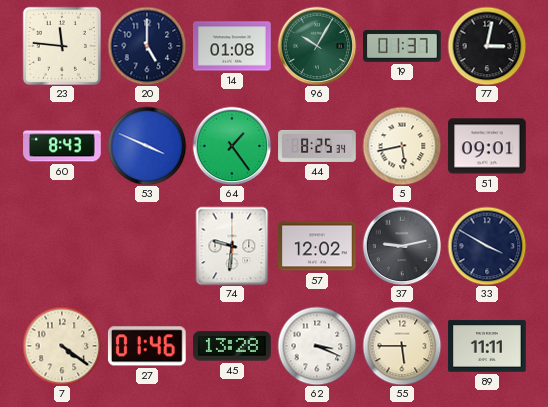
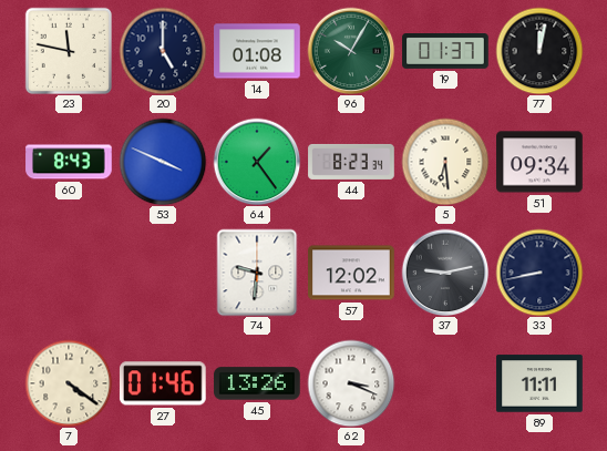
23: 11:46 -> 11:47 (69, 51)
77: 3:02 -> 12:02 (539, 51)
44: 8:25 -> 8:23 (351, 162)
5: 5:43 -> 6:29 (445, 162)
51: 09:01 -> 09:34 (539, 162)
33: 3:50 -> 8:43 (539, 273)
45: 13:28 -> 13:26 (257, 383)
55: 5:45 -> none (402, 346)
